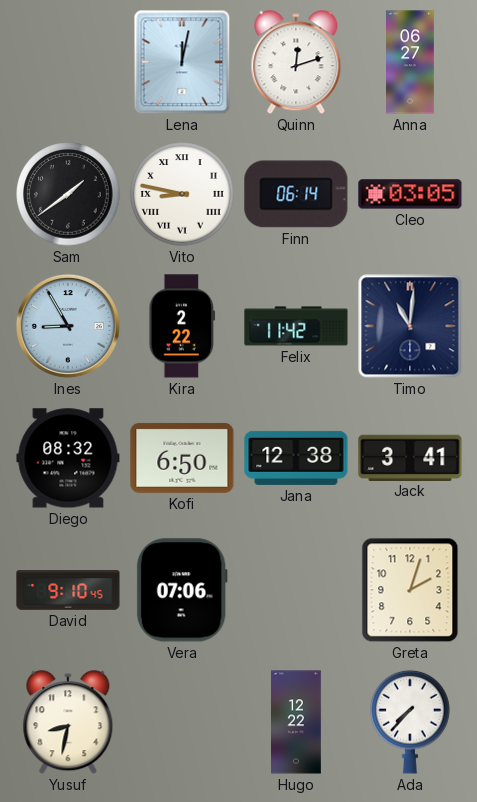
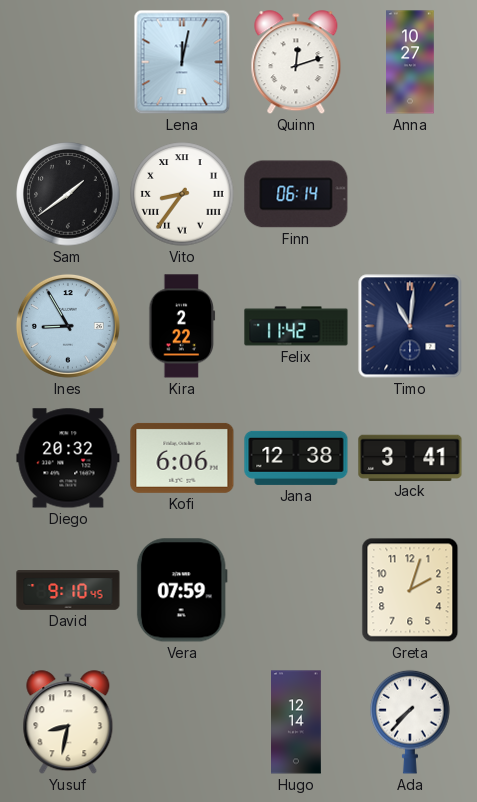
Anna: 06:27 -> 10:27 (410, 62)
Vito: 8:47 -> 8:36 (182, 194)
Cleo: 03:05 -> none (410, 194)
Diego: 08:32 -> 20:32 (68, 458)
Kofi: 6:50 -> 6:06 (182, 458)
Vera: 07:06 -> 07:59 (182, 590)
Hugo: 12:22 -> 12:14 (297, 722)
